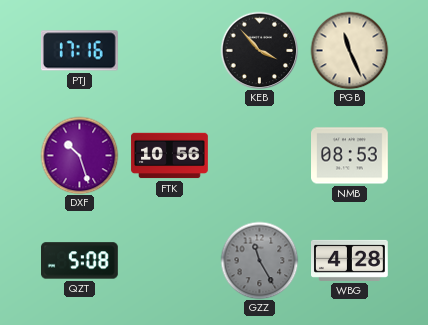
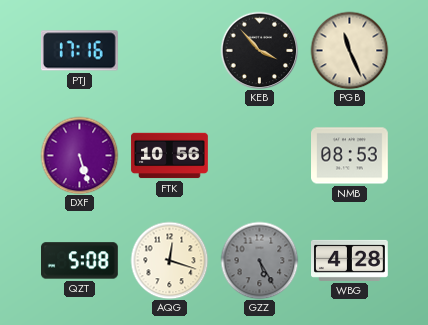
DXF: 10:27 -> 5:27 (79, 155)
AQG: none -> 12:18 (169, 260)
GZZ: 11:25 -> 5:25 (259, 260)
